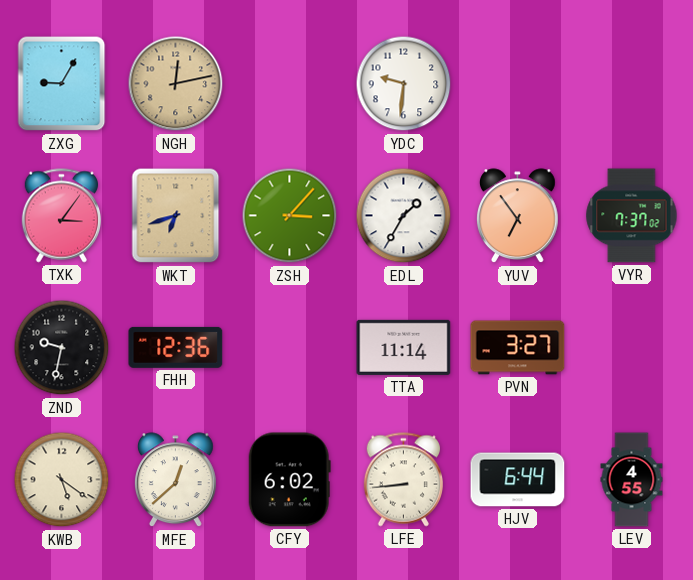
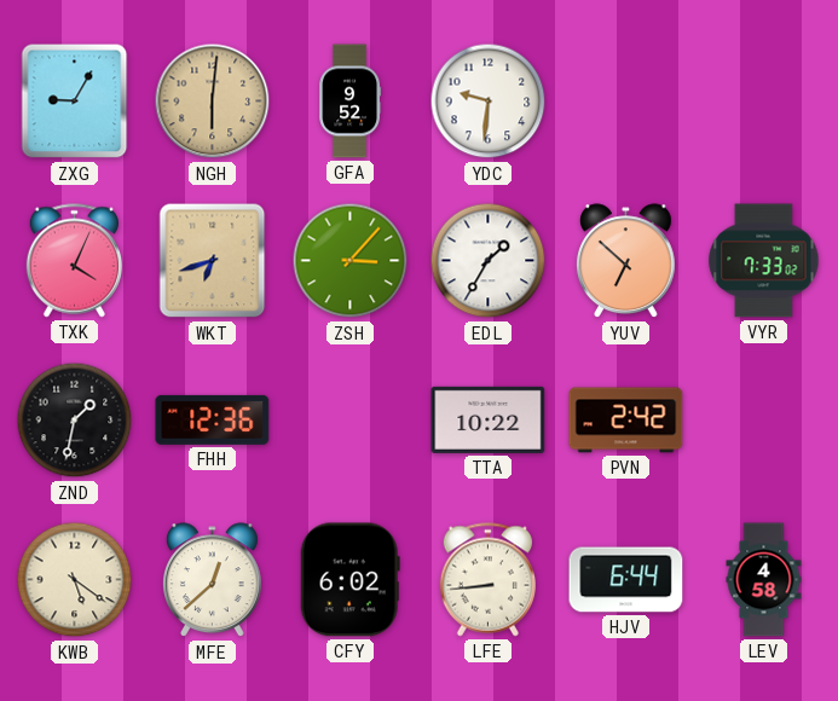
NGH: 12:13 -> 6:01 (213, 102)
GFA: none -> 9:52 (351, 102)
TXK: 3:06 -> 4:04 (74, 261)
YUV: 6:54 -> 6:52 (626, 261)
VYR: 7:37 -> 7:33 (764, 261)
ZND: 9:32 -> 1:32 (75, 421)
TTA: 11:14 -> 10:22 (489, 419)
PVN: 3:27 -> 2:42 (626, 421)
LEV: 4:55 -> 4:58 (764, 580)
